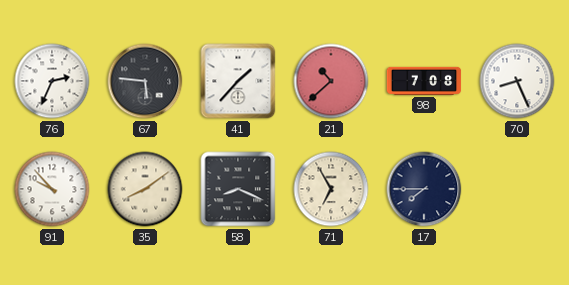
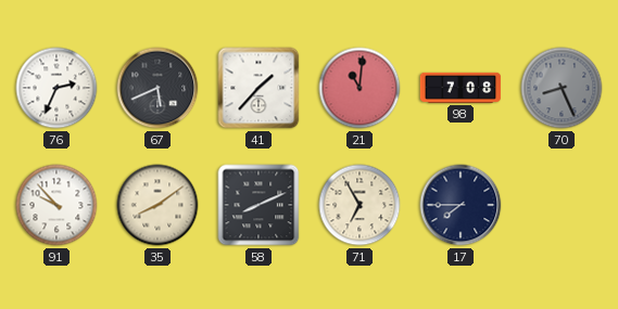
67: 5:46 -> 5:41 (157, 88)
21: 10:38 -> 11:01 (360, 88)
70 dial: white -> grey (562, 88)
58: 8:19 -> 8:11 (258, 205)
